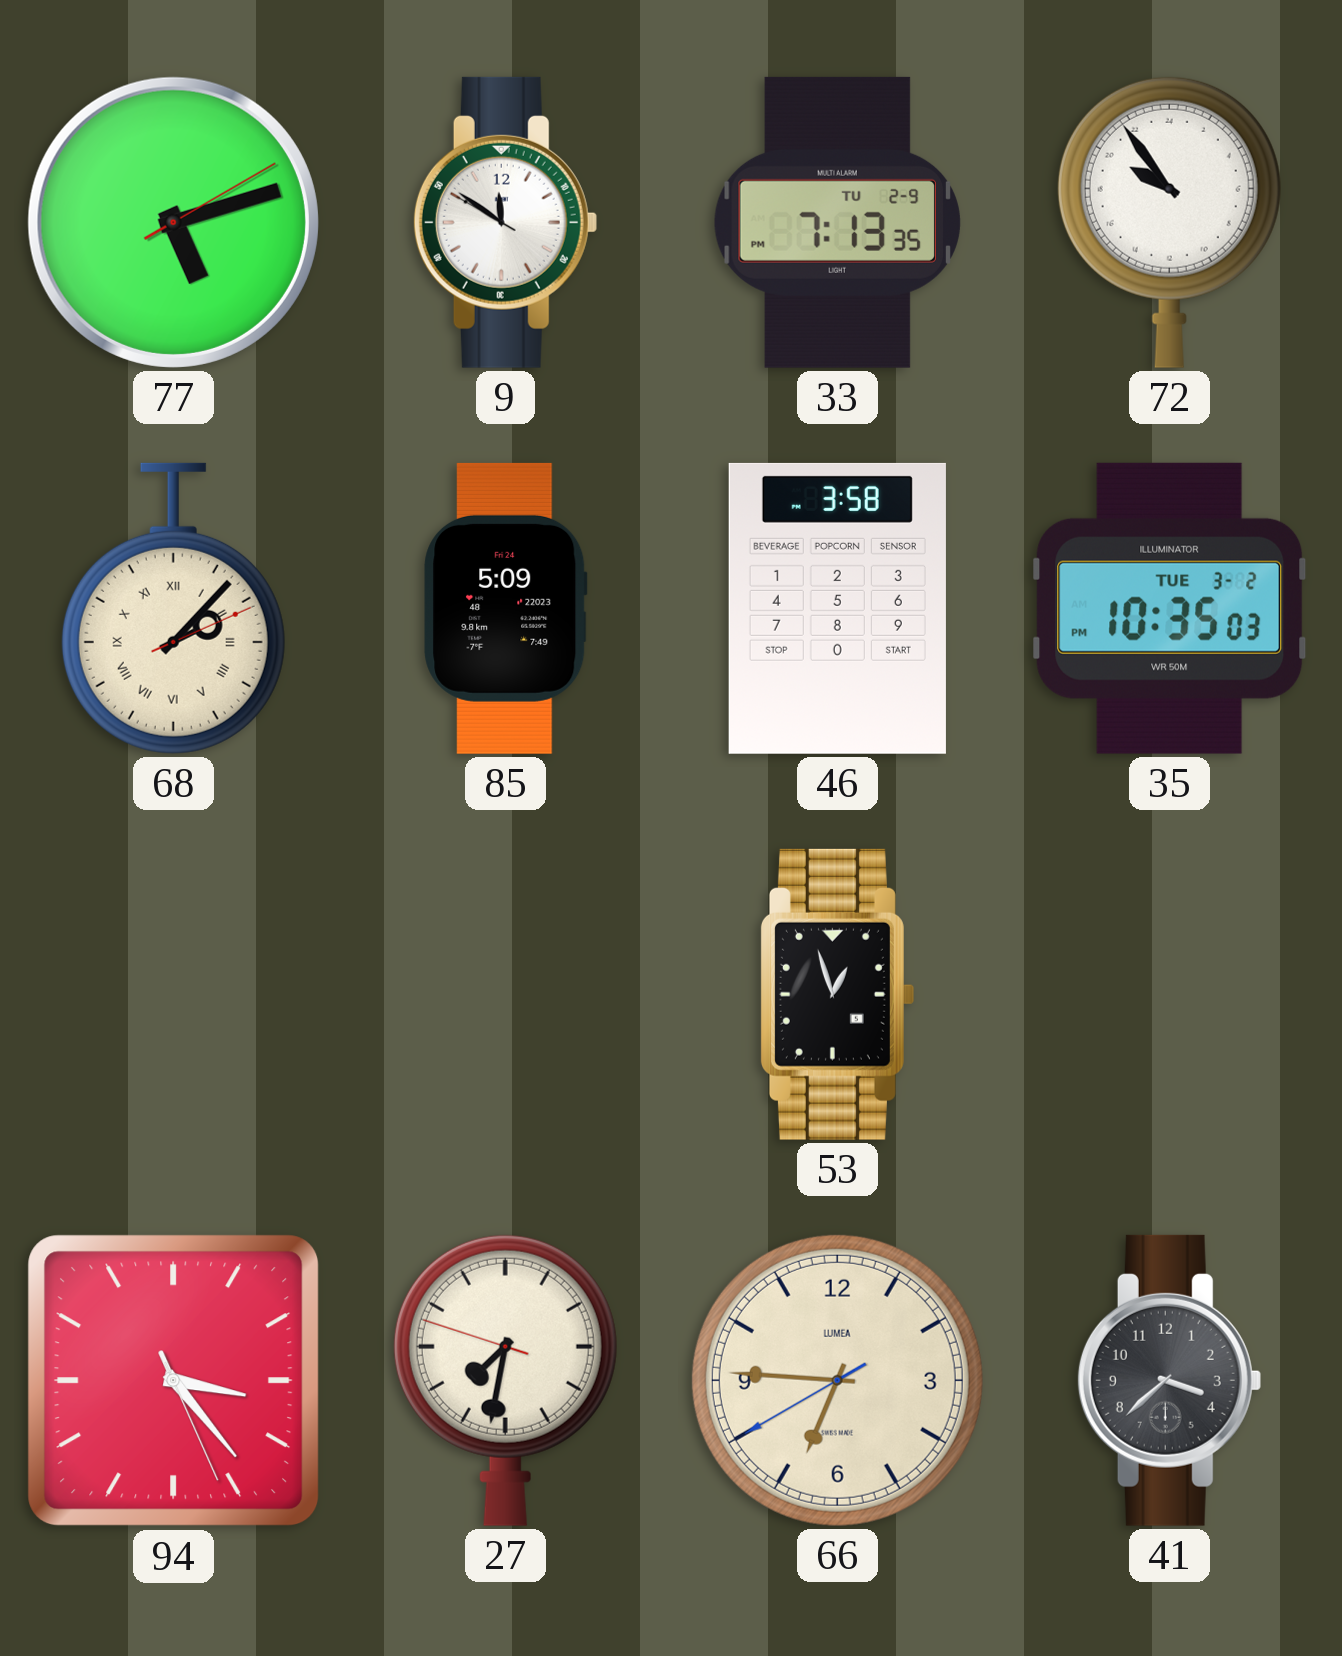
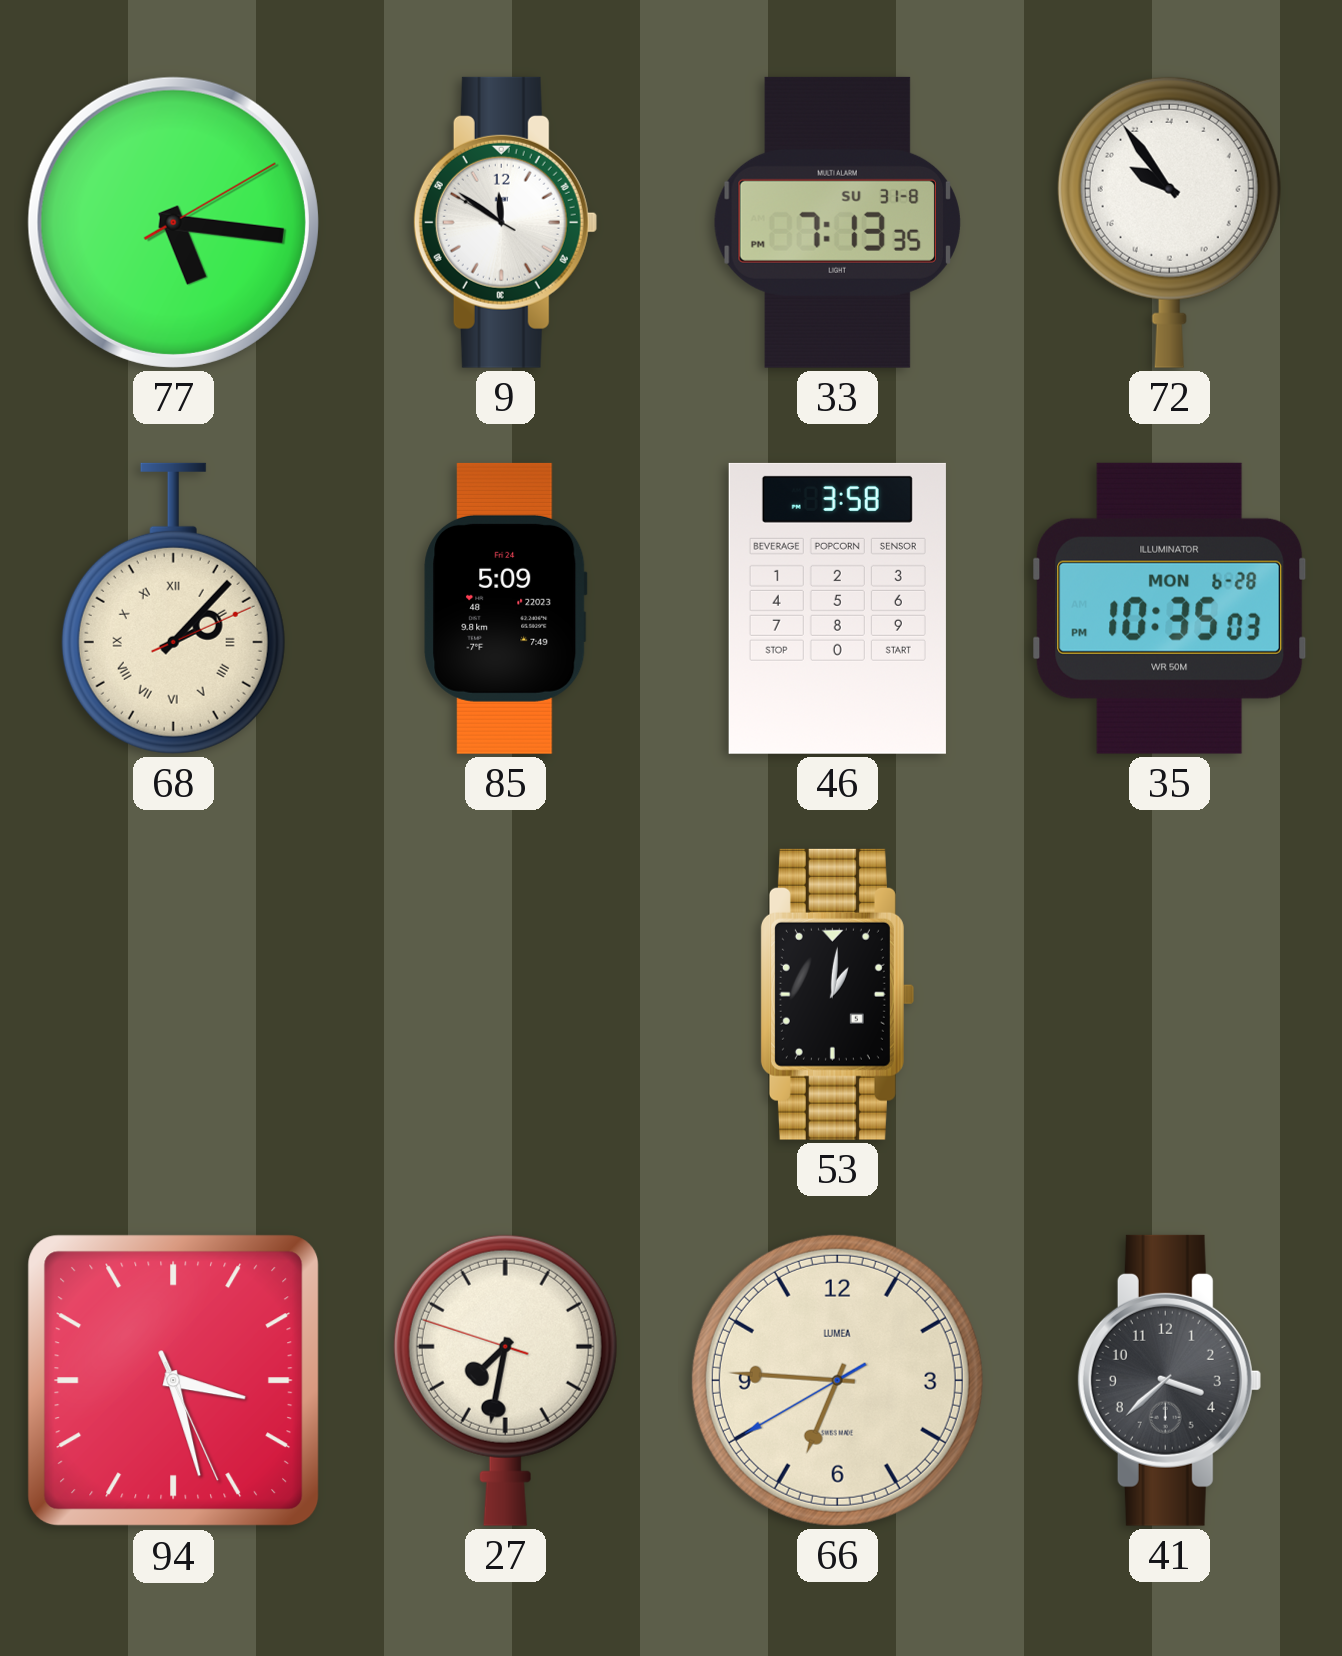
77: 5:12 -> 5:16 (173, 222)
33 date: TU 2-9 -> SU 31-8 (837, 222)
35 date: TUE 3-2 -> MON 6-28 (1170, 608)
53: 12:57 -> 1:01 (837, 994)
94: 3:23 -> 3:27 (174, 1381)
